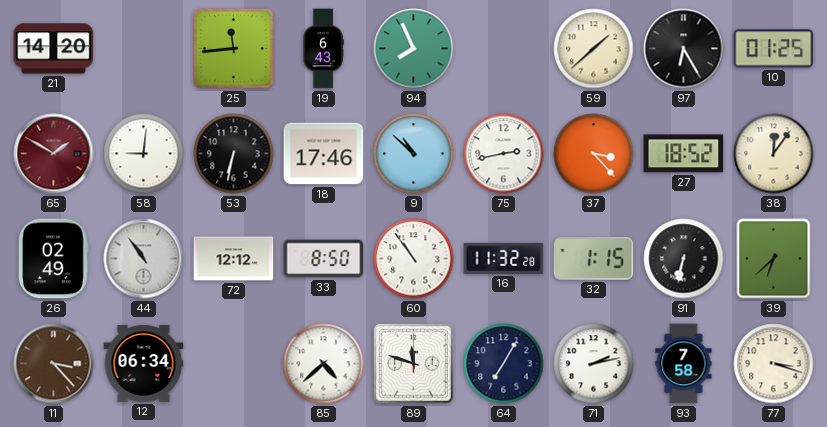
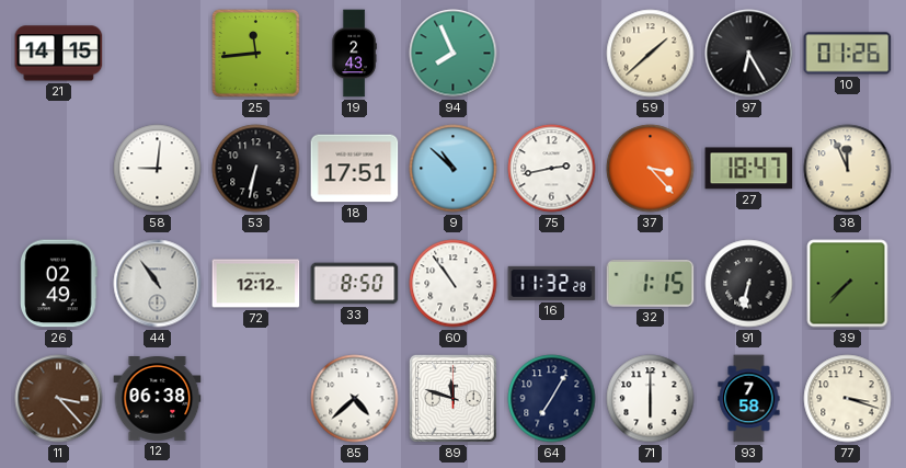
21: 14:20 -> 14:15 (59, 54)
19: 6:43 -> 2:43 (354, 54)
10: 01:25 -> 01:26 (848, 54)
65: 1:50 -> none (54, 154)
18: 17:46 -> 17:51 (355, 169)
27: 18:52 -> 18:47 (749, 169)
38: 12:06 -> 11:56 (848, 169)
39: 6:38 -> 7:37 (848, 284)
12: 06:34 -> 06:38 (158, 399)
71: 2:13 -> 6:00 (651, 399)
